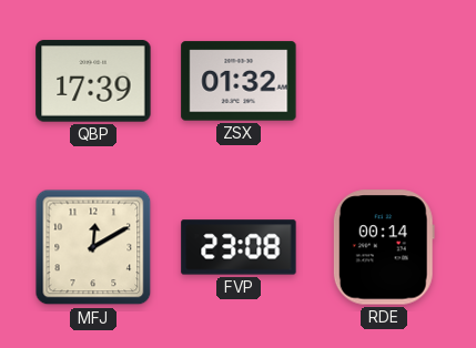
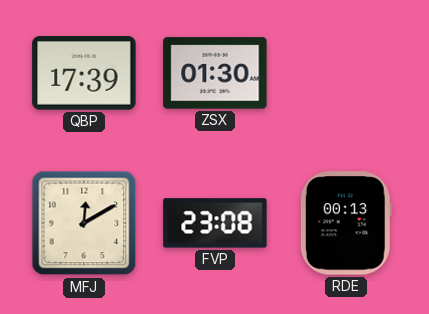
ZSX: 01:32 -> 01:30 (215, 73)
RDE: 00:14 -> 00:13 (346, 223)
